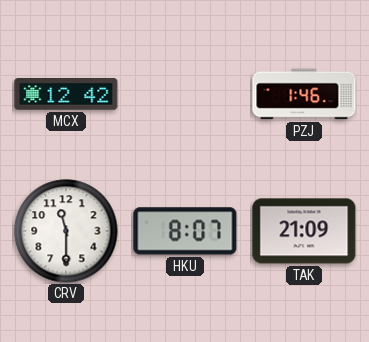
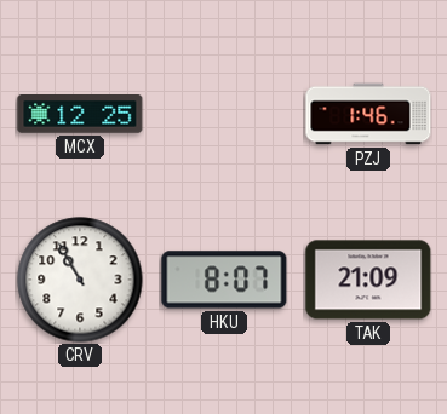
MCX: 12:42 -> 12:25 (80, 114)
CRV: 11:30 -> 10:55 (80, 280)
